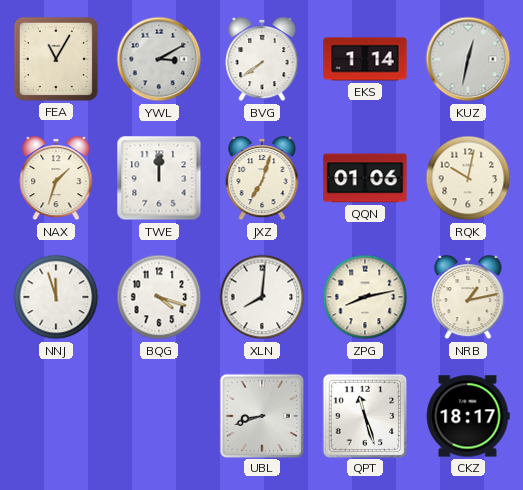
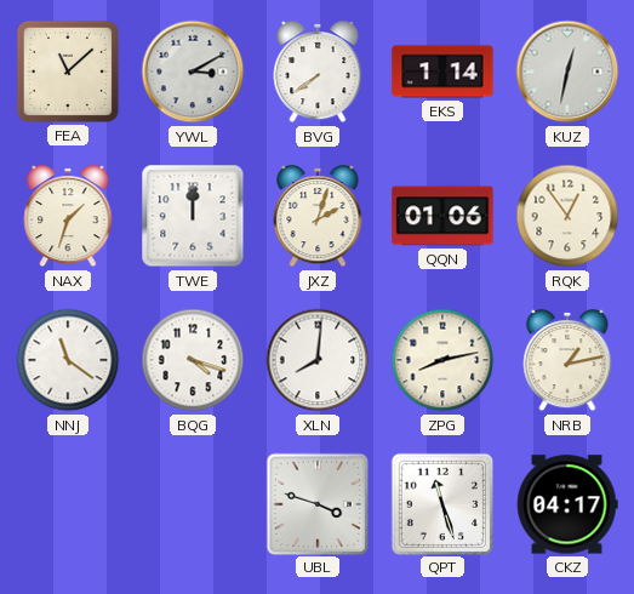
FEA: 11:05 -> 11:08 (68, 72)
JXZ: 7:03 -> 2:03 (318, 216)
RQK: 10:02 -> 12:54 (567, 216)
NNJ: 11:57 -> 11:21 (68, 360)
UBL: 8:42 -> 3:48 (316, 503)
CKZ: 18:17 -> 04:17 (567, 504)
